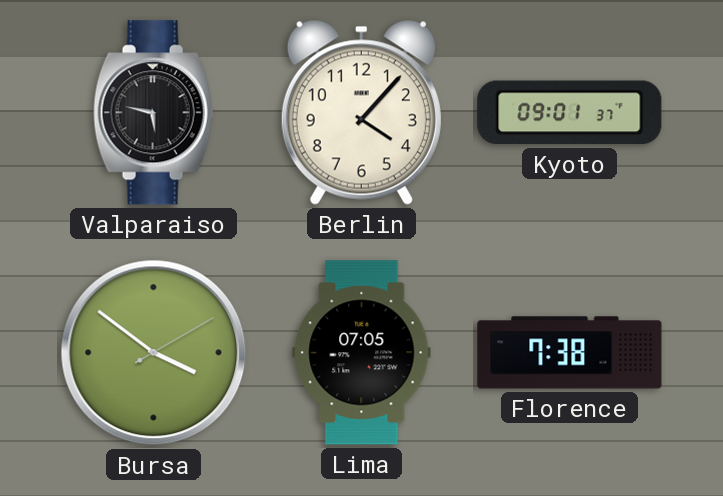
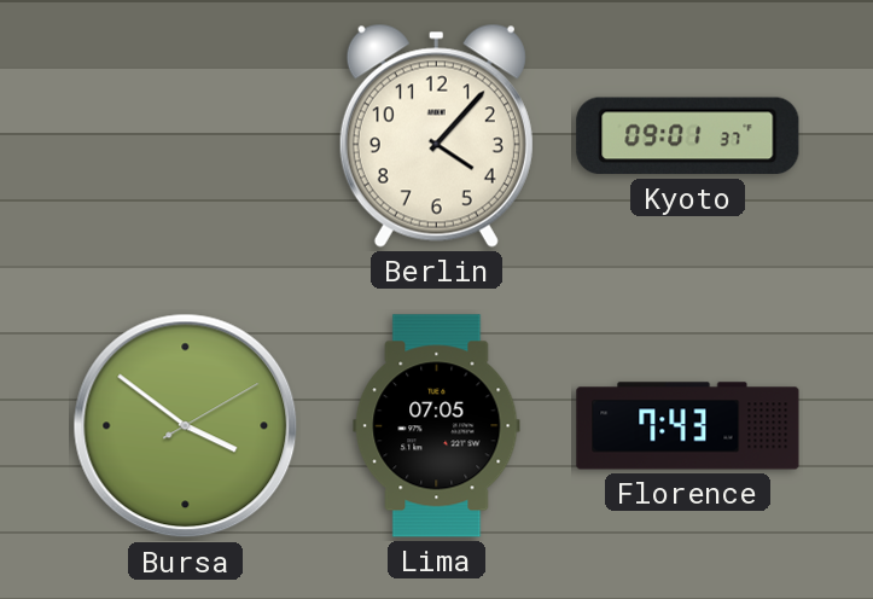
Valparaiso: 5:47 -> none (154, 113)
Florence: 7:38 -> 7:43 (688, 426)
